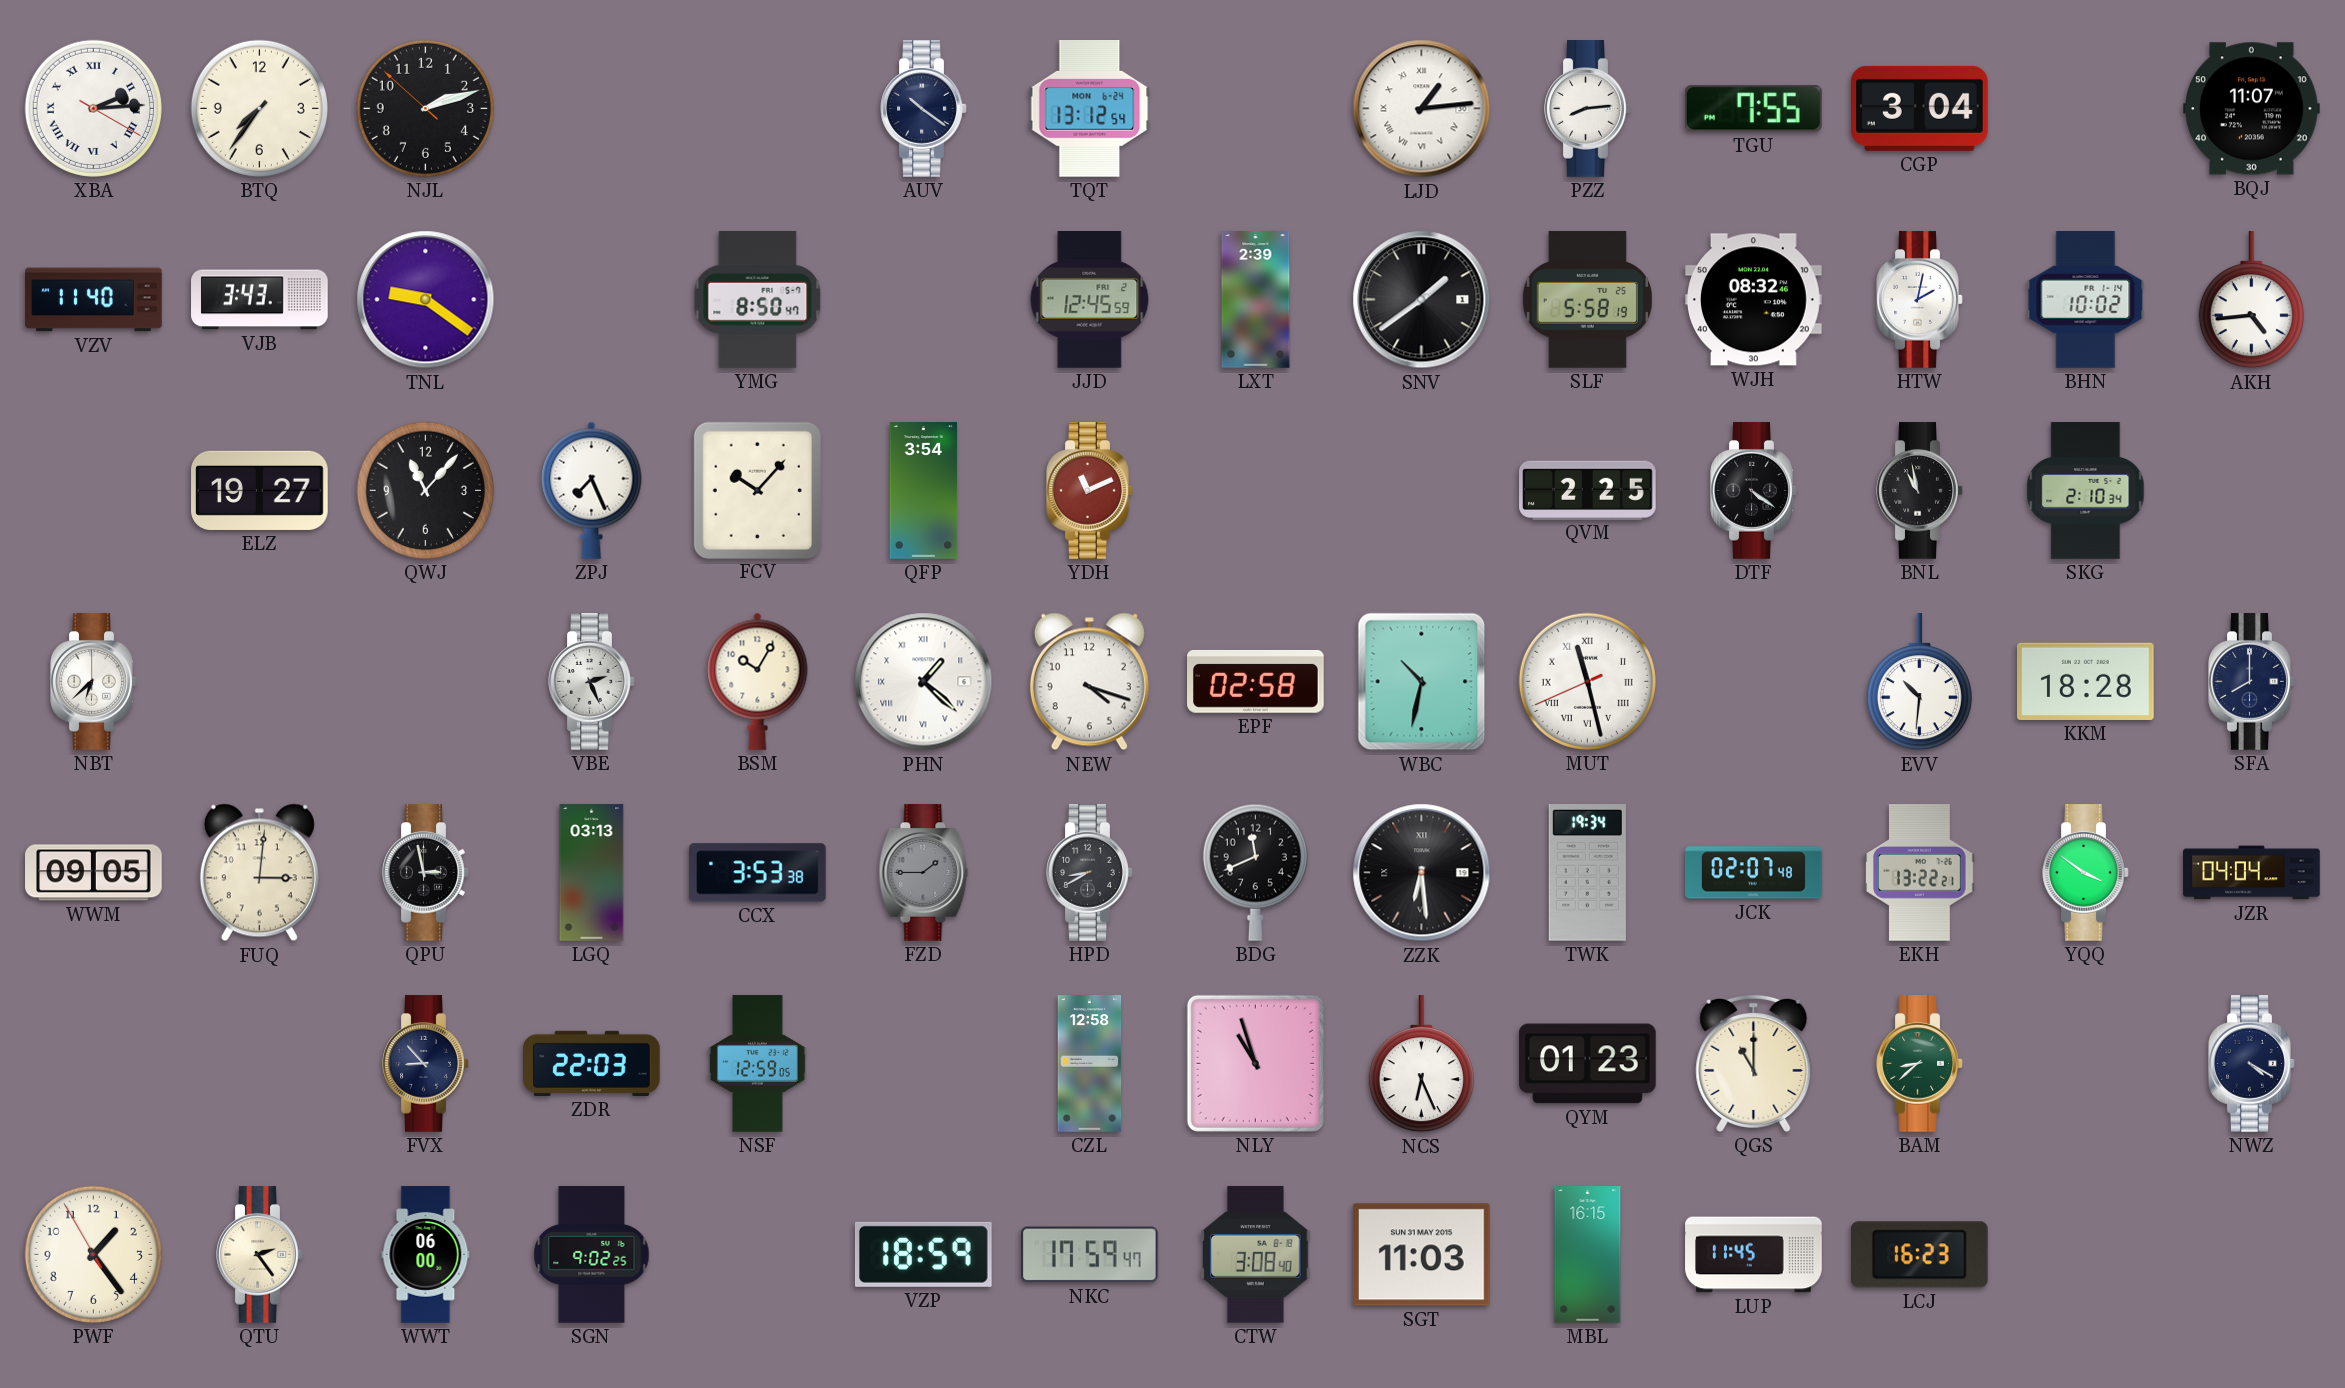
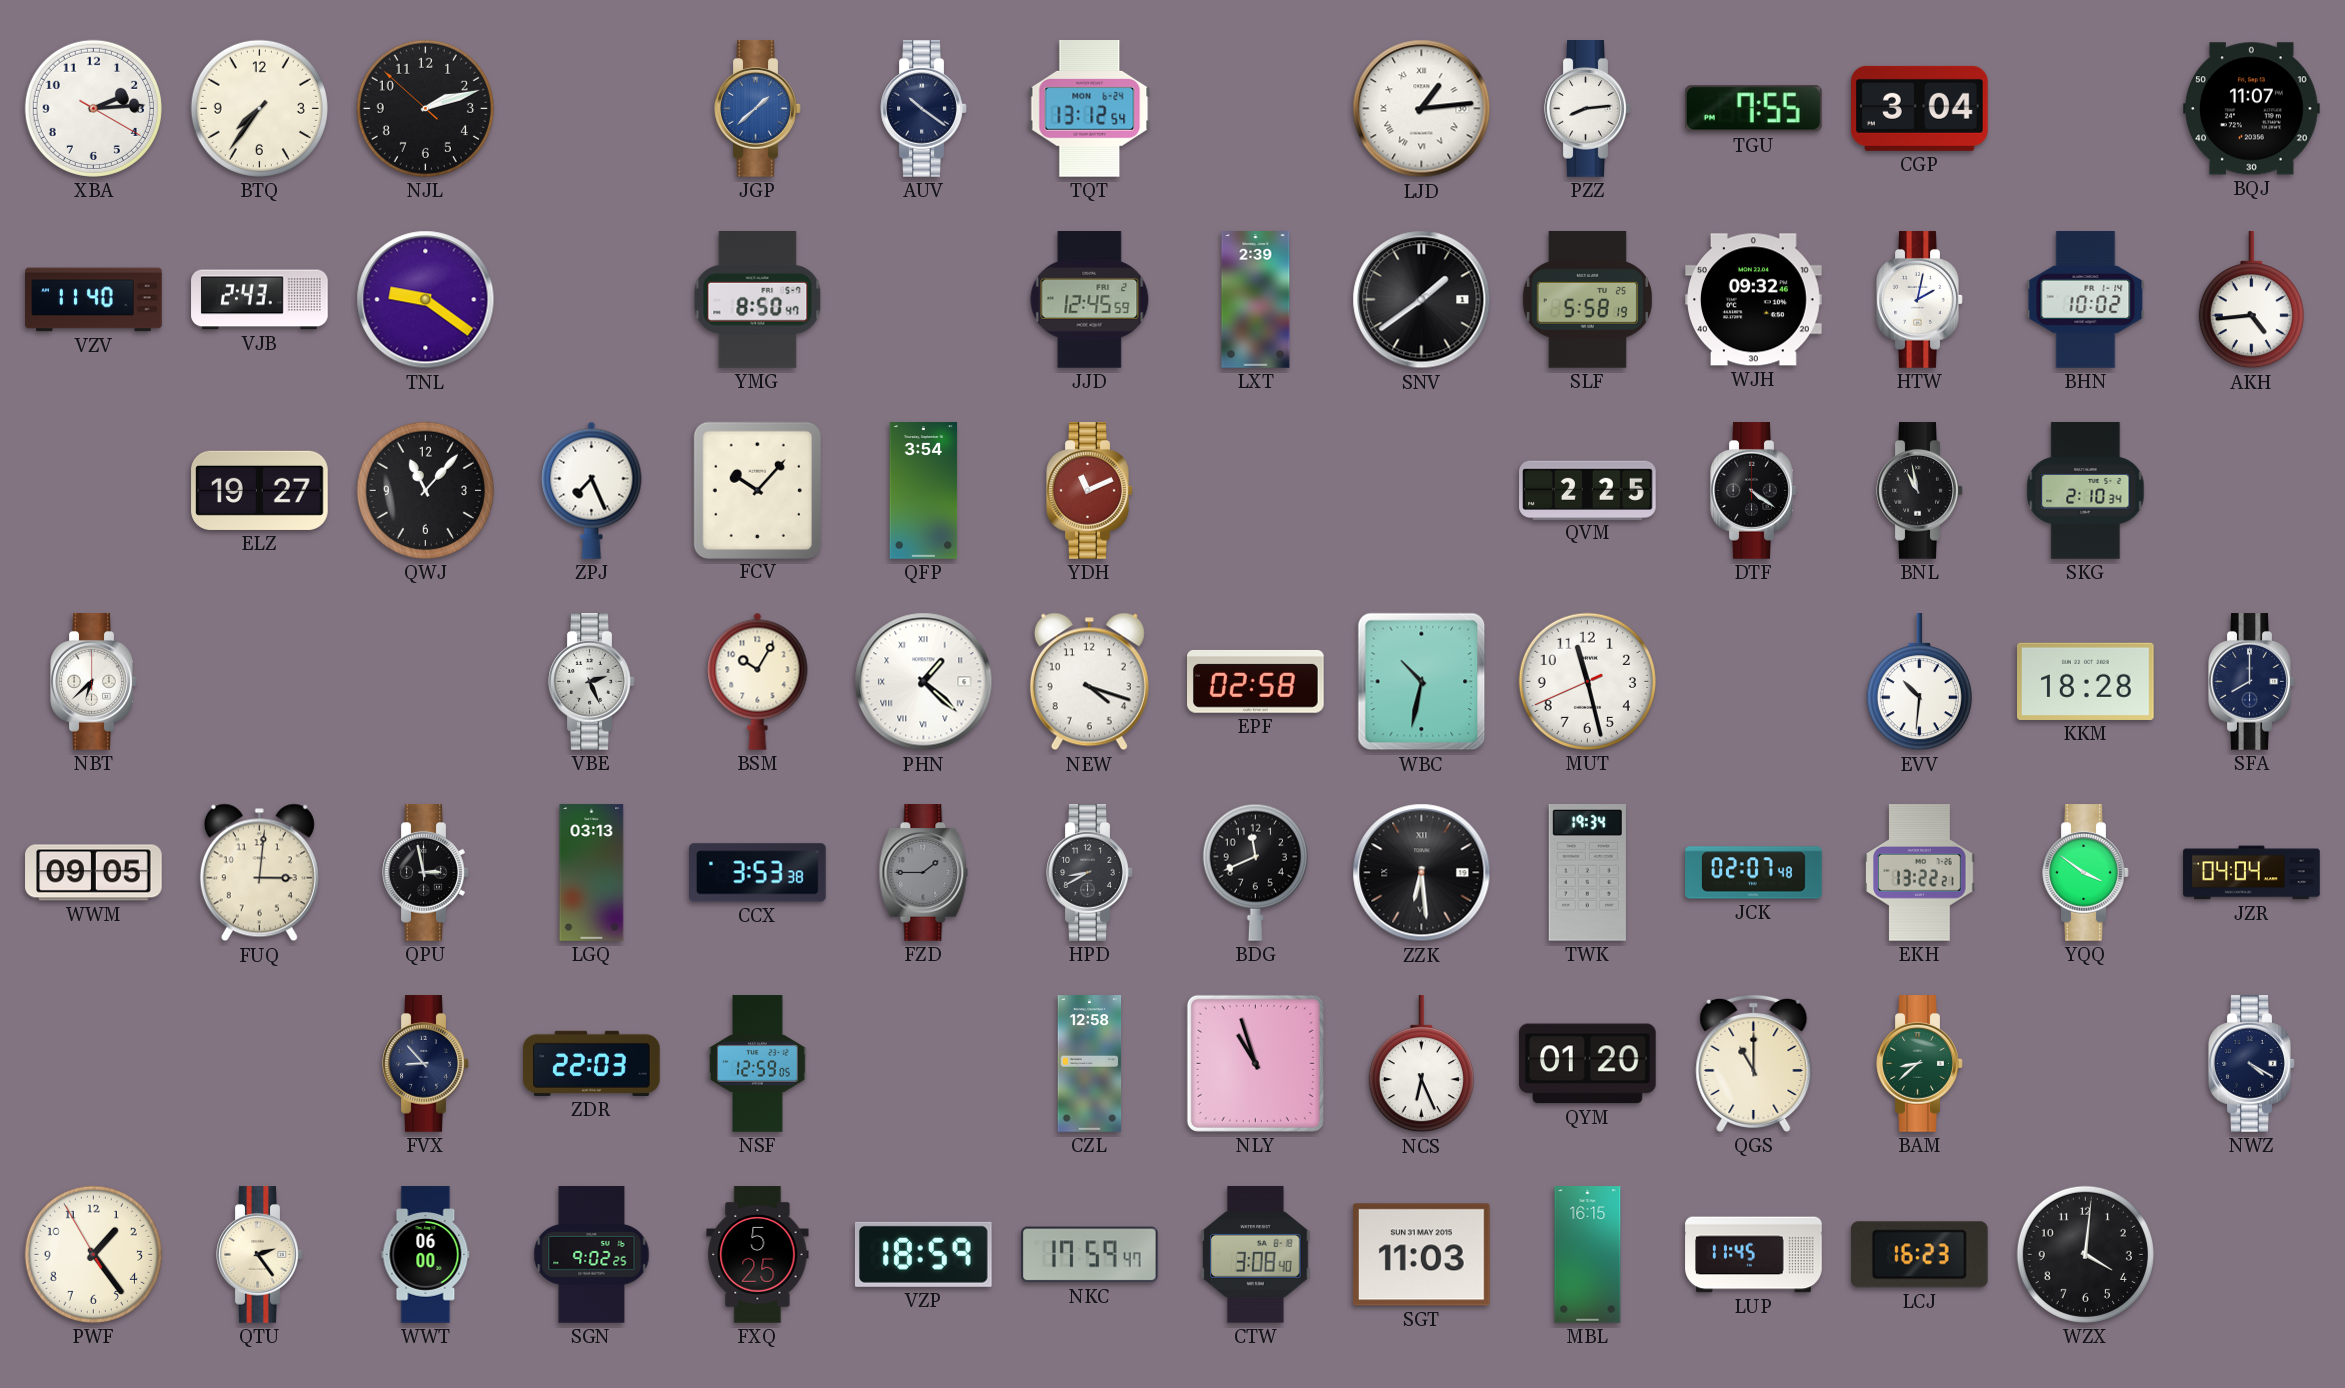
XBA numerals: Roman -> Arabic (93, 108)
JGP: none -> 1:38 (758, 109)
VJB: 3:43 -> 2:43 (260, 300)
WJH: 08:32 -> 09:32 (1754, 300)
MUT numerals: Roman -> Arabic (1587, 681)
QYM: 01:23 -> 01:20 (1588, 1064)
FXQ: none -> 5:25 (758, 1255)
WZX: none -> 4:01 (2085, 1254)
